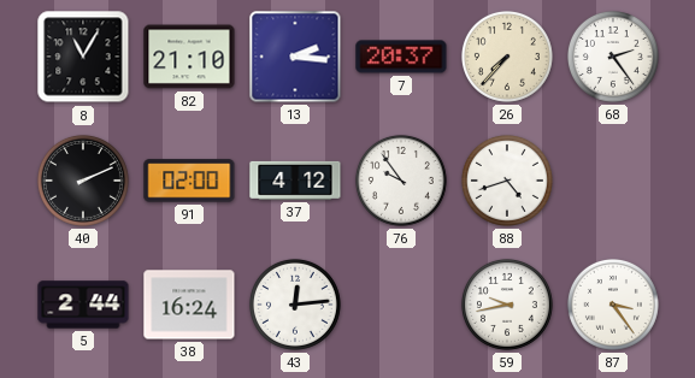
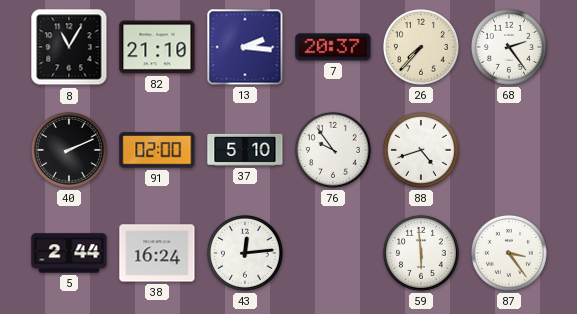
37: 4:12 -> 5:10 (245, 150)
59: 9:43 -> 5:59 (421, 253)
